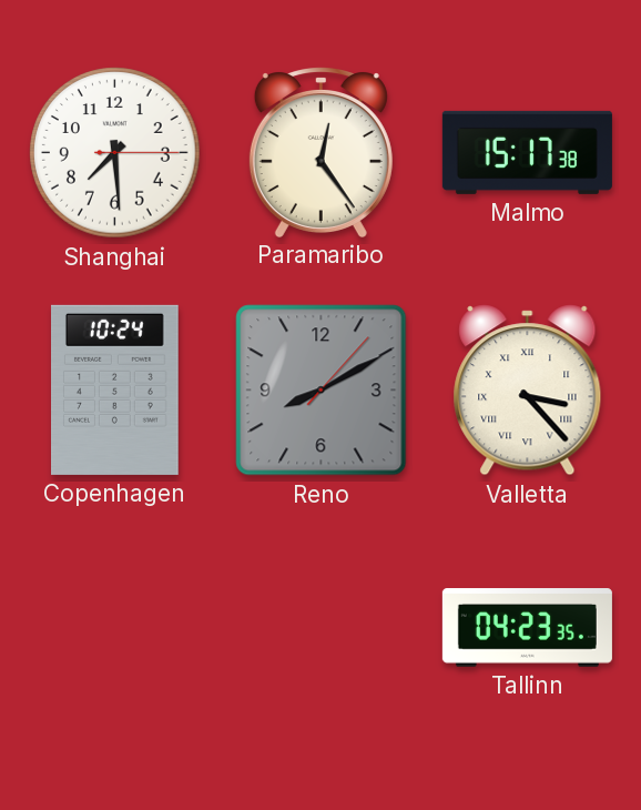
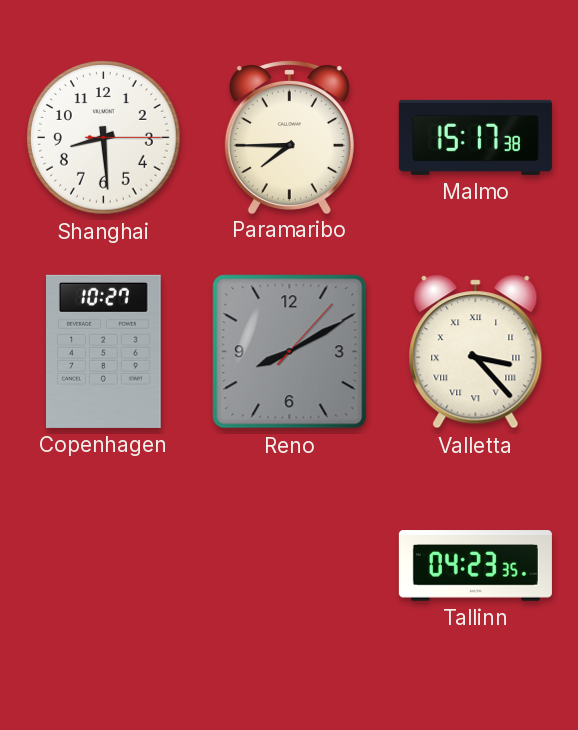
Shanghai: 7:29 -> 8:29 (104, 138)
Paramaribo: 12:24 -> 7:45 (289, 137)
Copenhagen: 10:24 -> 10:27 (104, 351)
